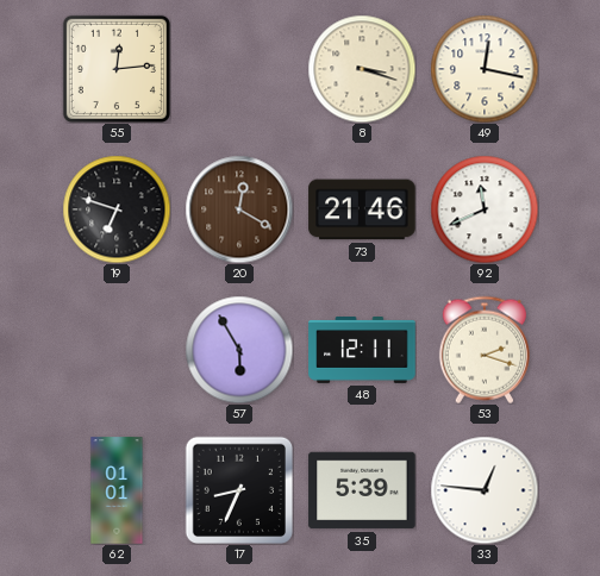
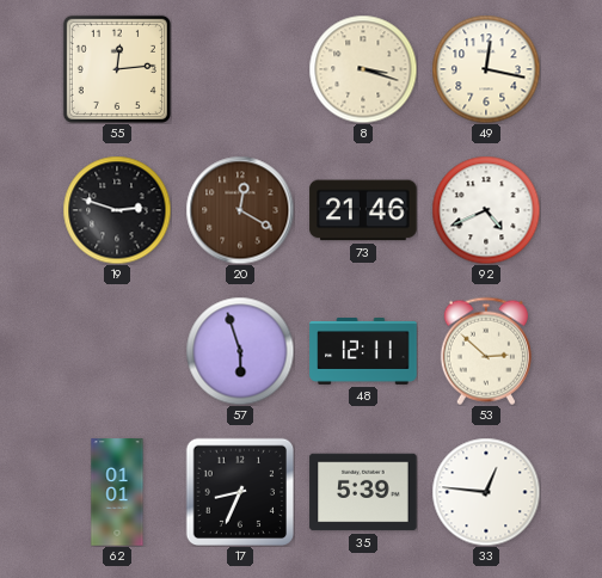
19: 6:48 -> 2:48 (117, 210)
92: 11:41 -> 4:41 (486, 210)
57: 5:55 -> 5:57 (240, 351)
53: 2:18 -> 2:52 (486, 351)
